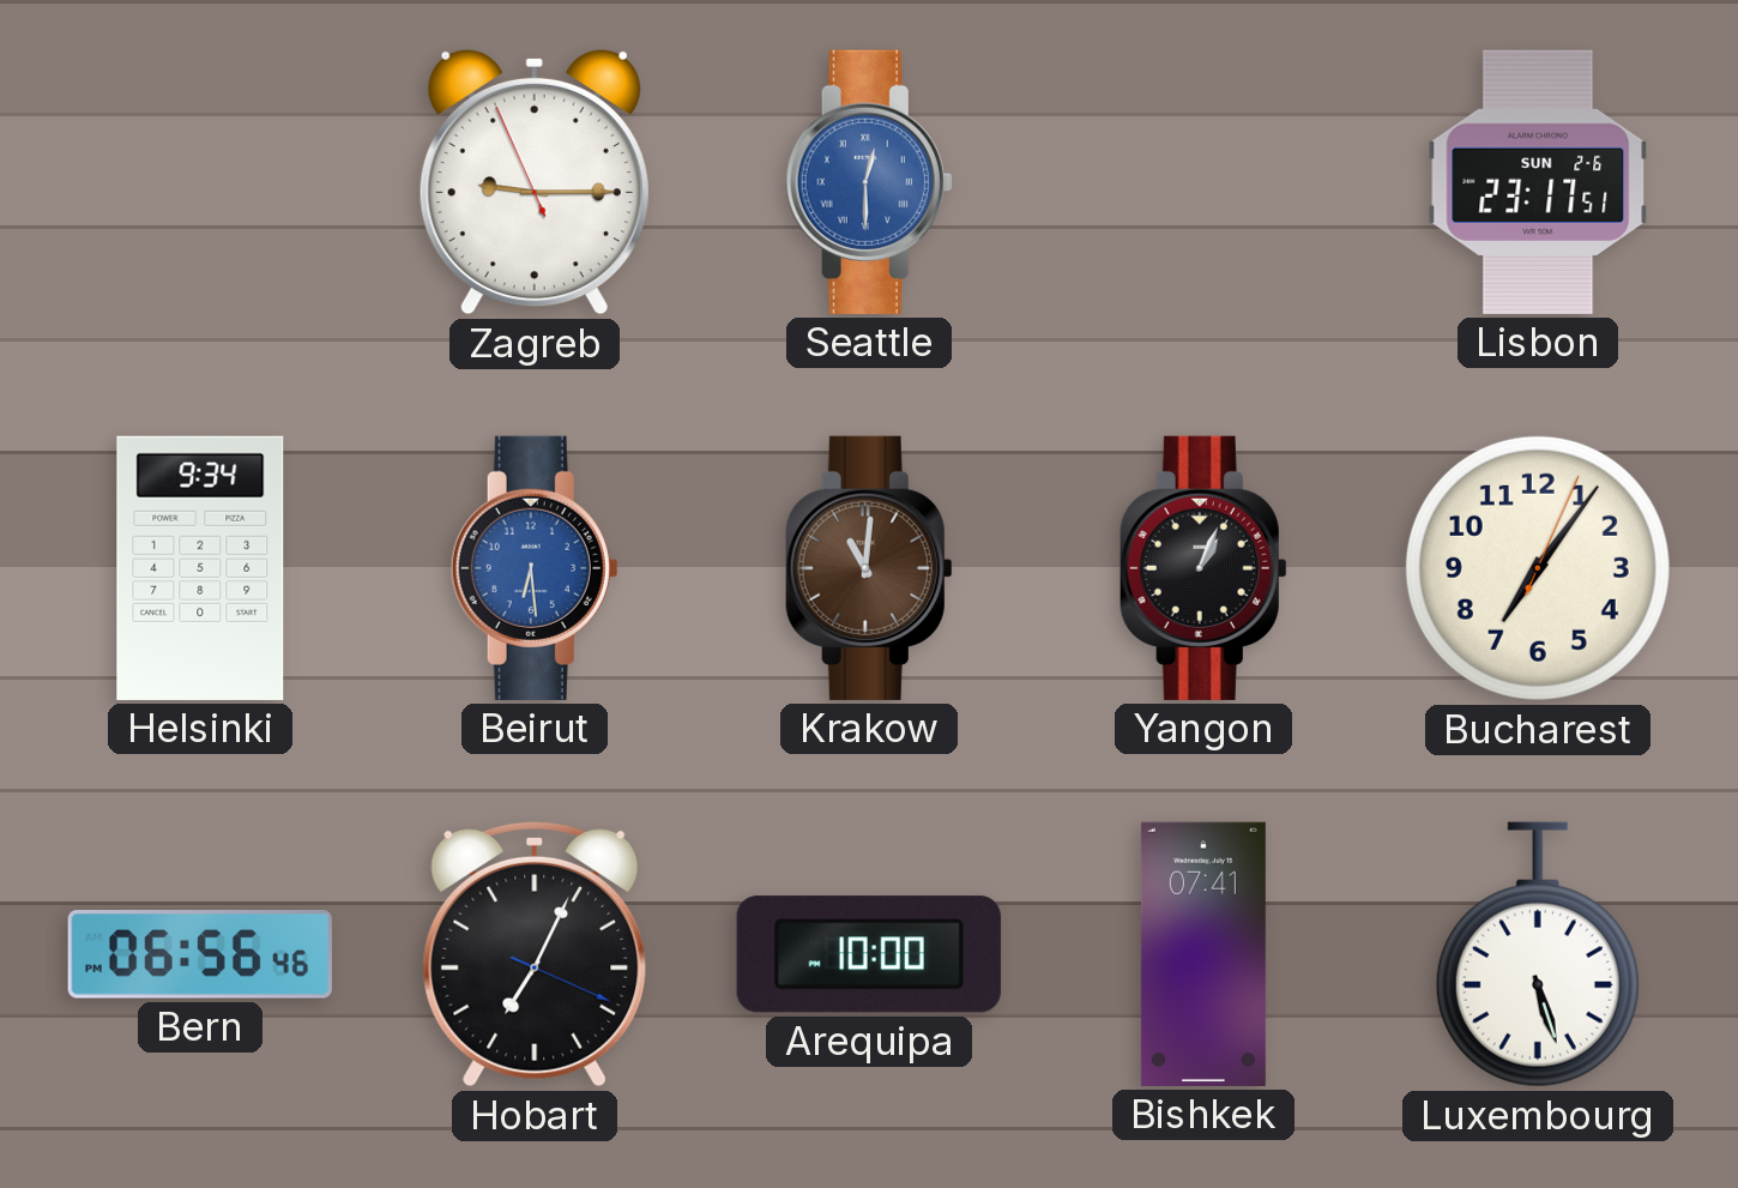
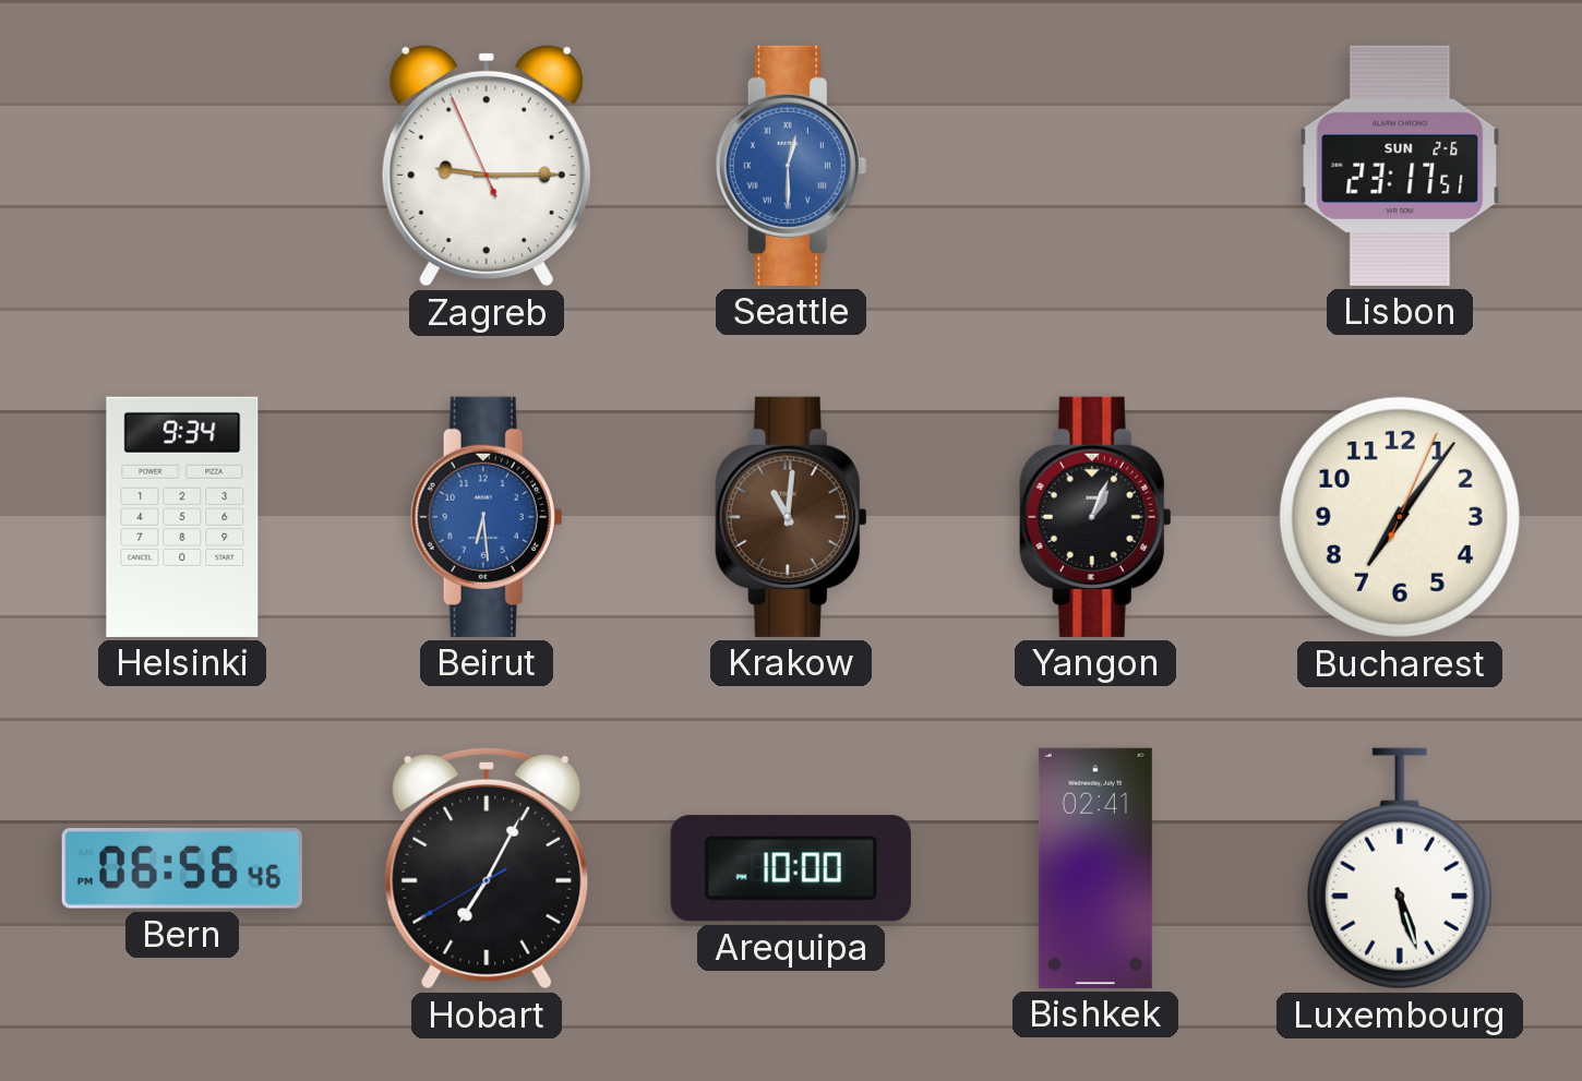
Hobart: 7:04:19 -> 7:04:40 (487, 868)
Bishkek: 07:41 -> 02:41 (1095, 868)
